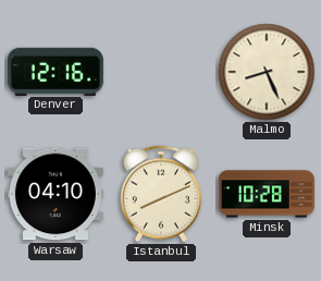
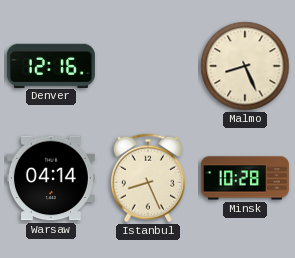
Warsaw: 04:10 -> 04:14 (51, 178)
Istanbul: 8:11 -> 8:26 (148, 178)
